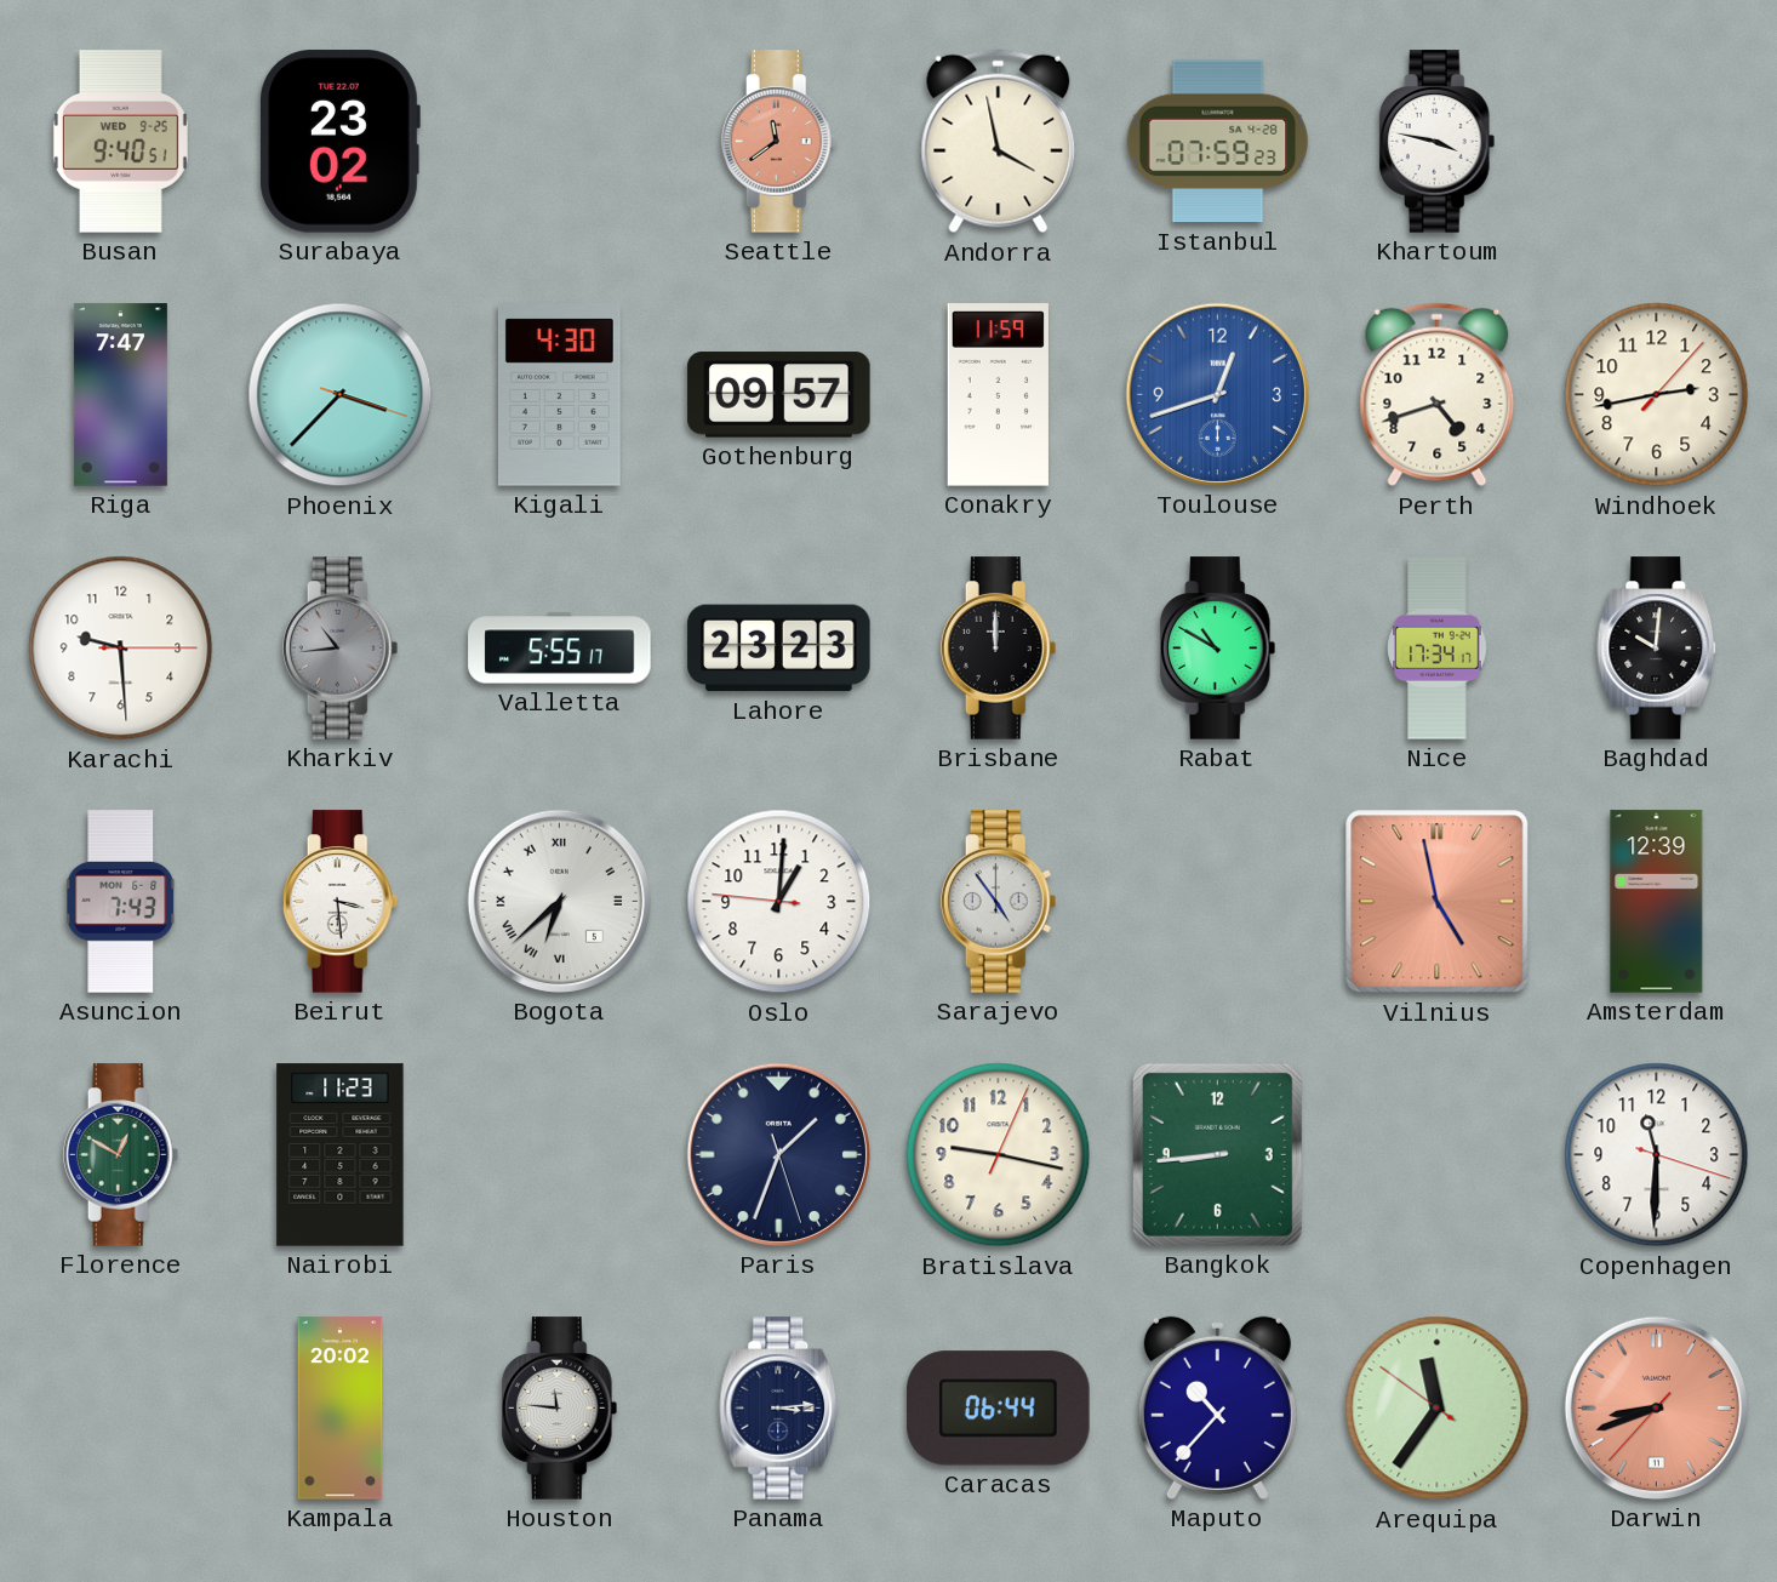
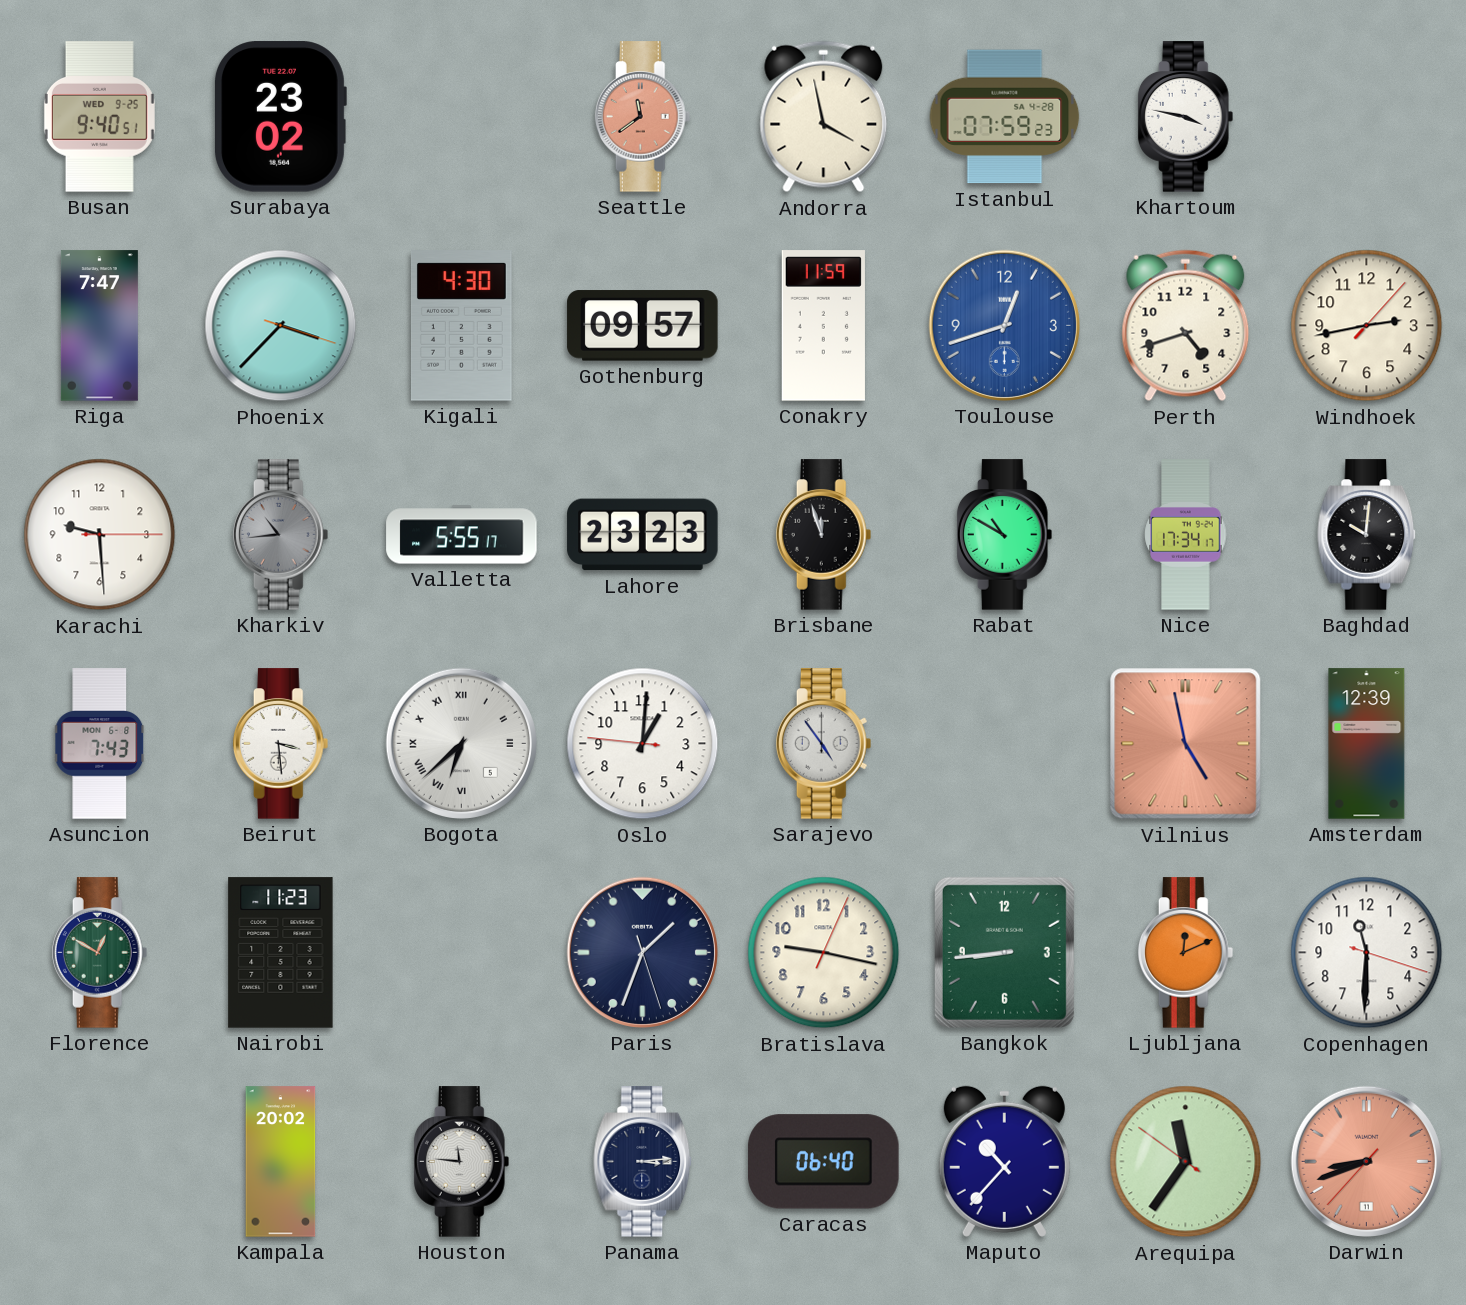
Brisbane: 12:00 -> 11:57 (824, 535)
Ljubljana: none -> 12:11 (1186, 953)
Caracas: 06:44 -> 06:40 (824, 1162)
